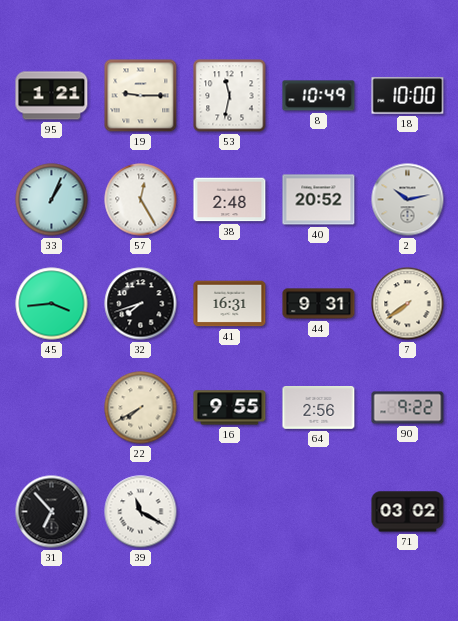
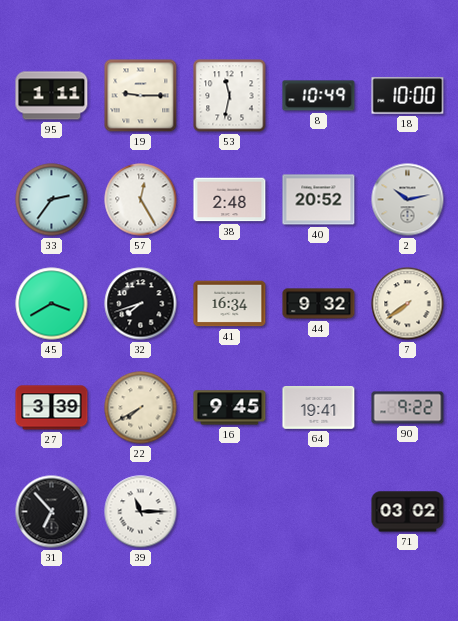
95: 1:21 -> 1:11 (52, 96)
33: 1:04 -> 2:36 (52, 200)
45: 3:44 -> 3:40 (52, 304)
41: 16:31 -> 16:34 (230, 304)
44: 9:31 -> 9:32 (319, 304)
27: none -> 3:39 (52, 408)
16: 9:55 -> 9:45 (230, 408)
64: 2:56 -> 19:41 (319, 408)
39: 11:20 -> 11:15 (141, 512)
